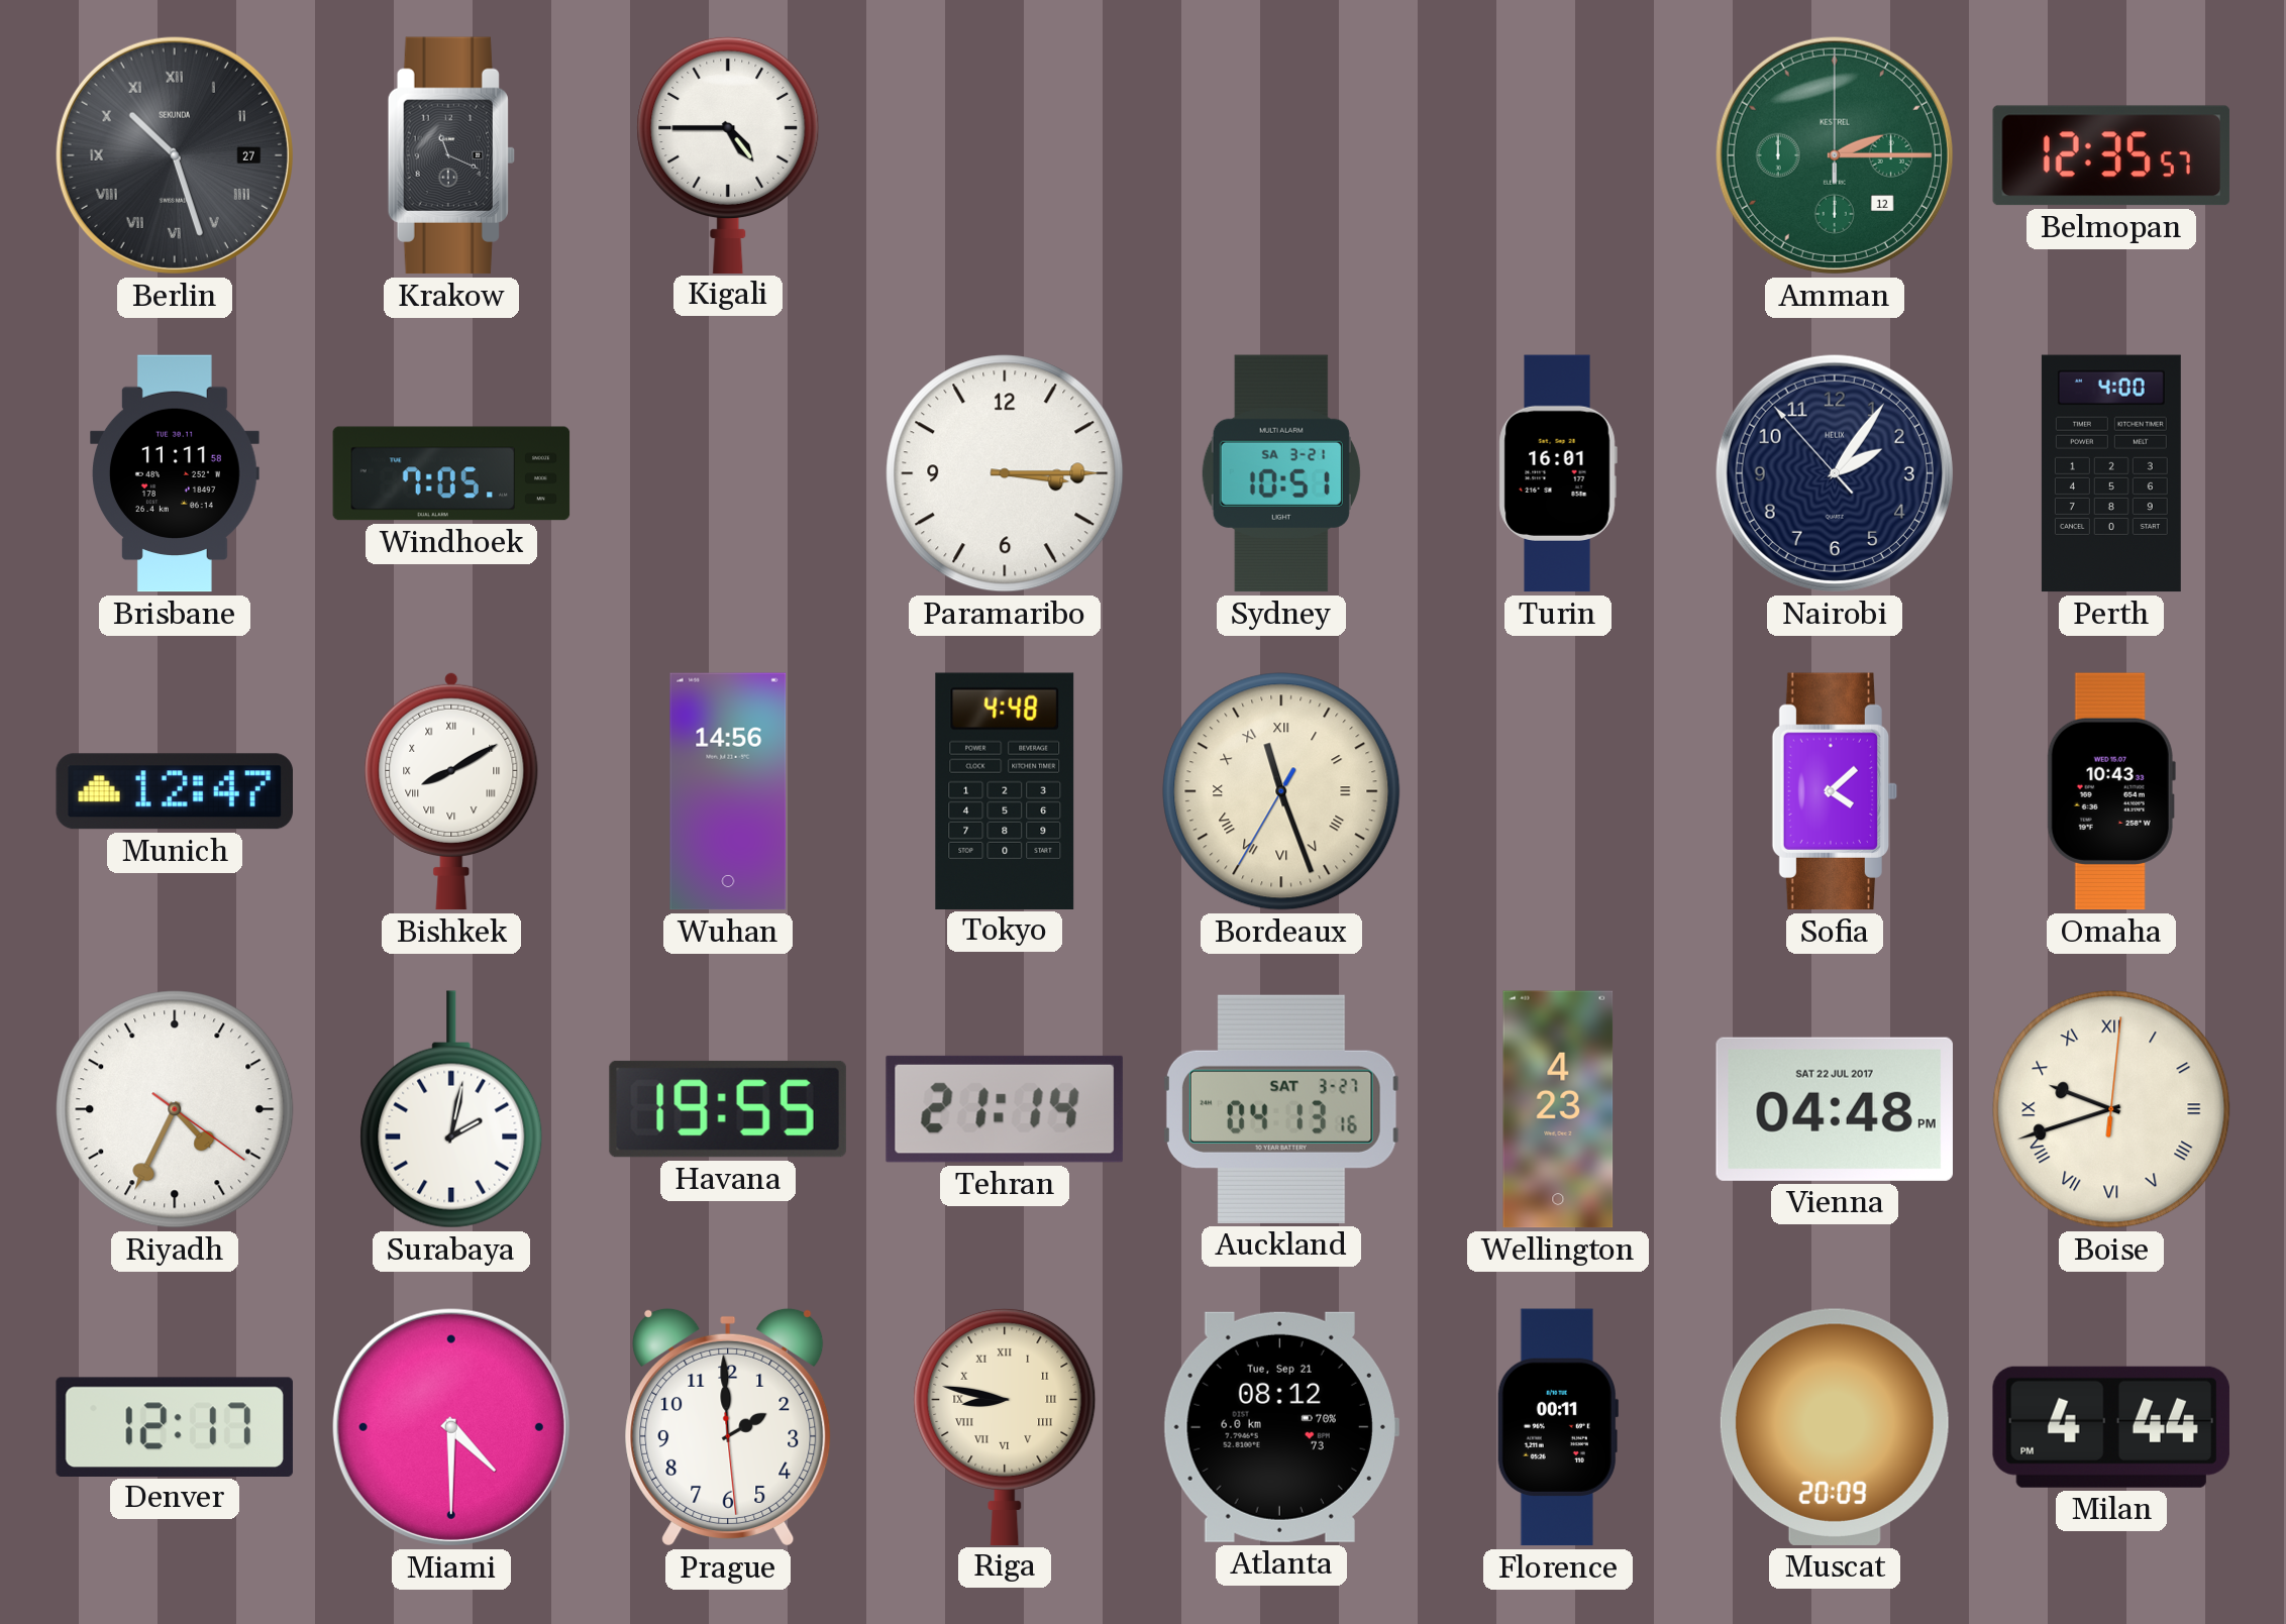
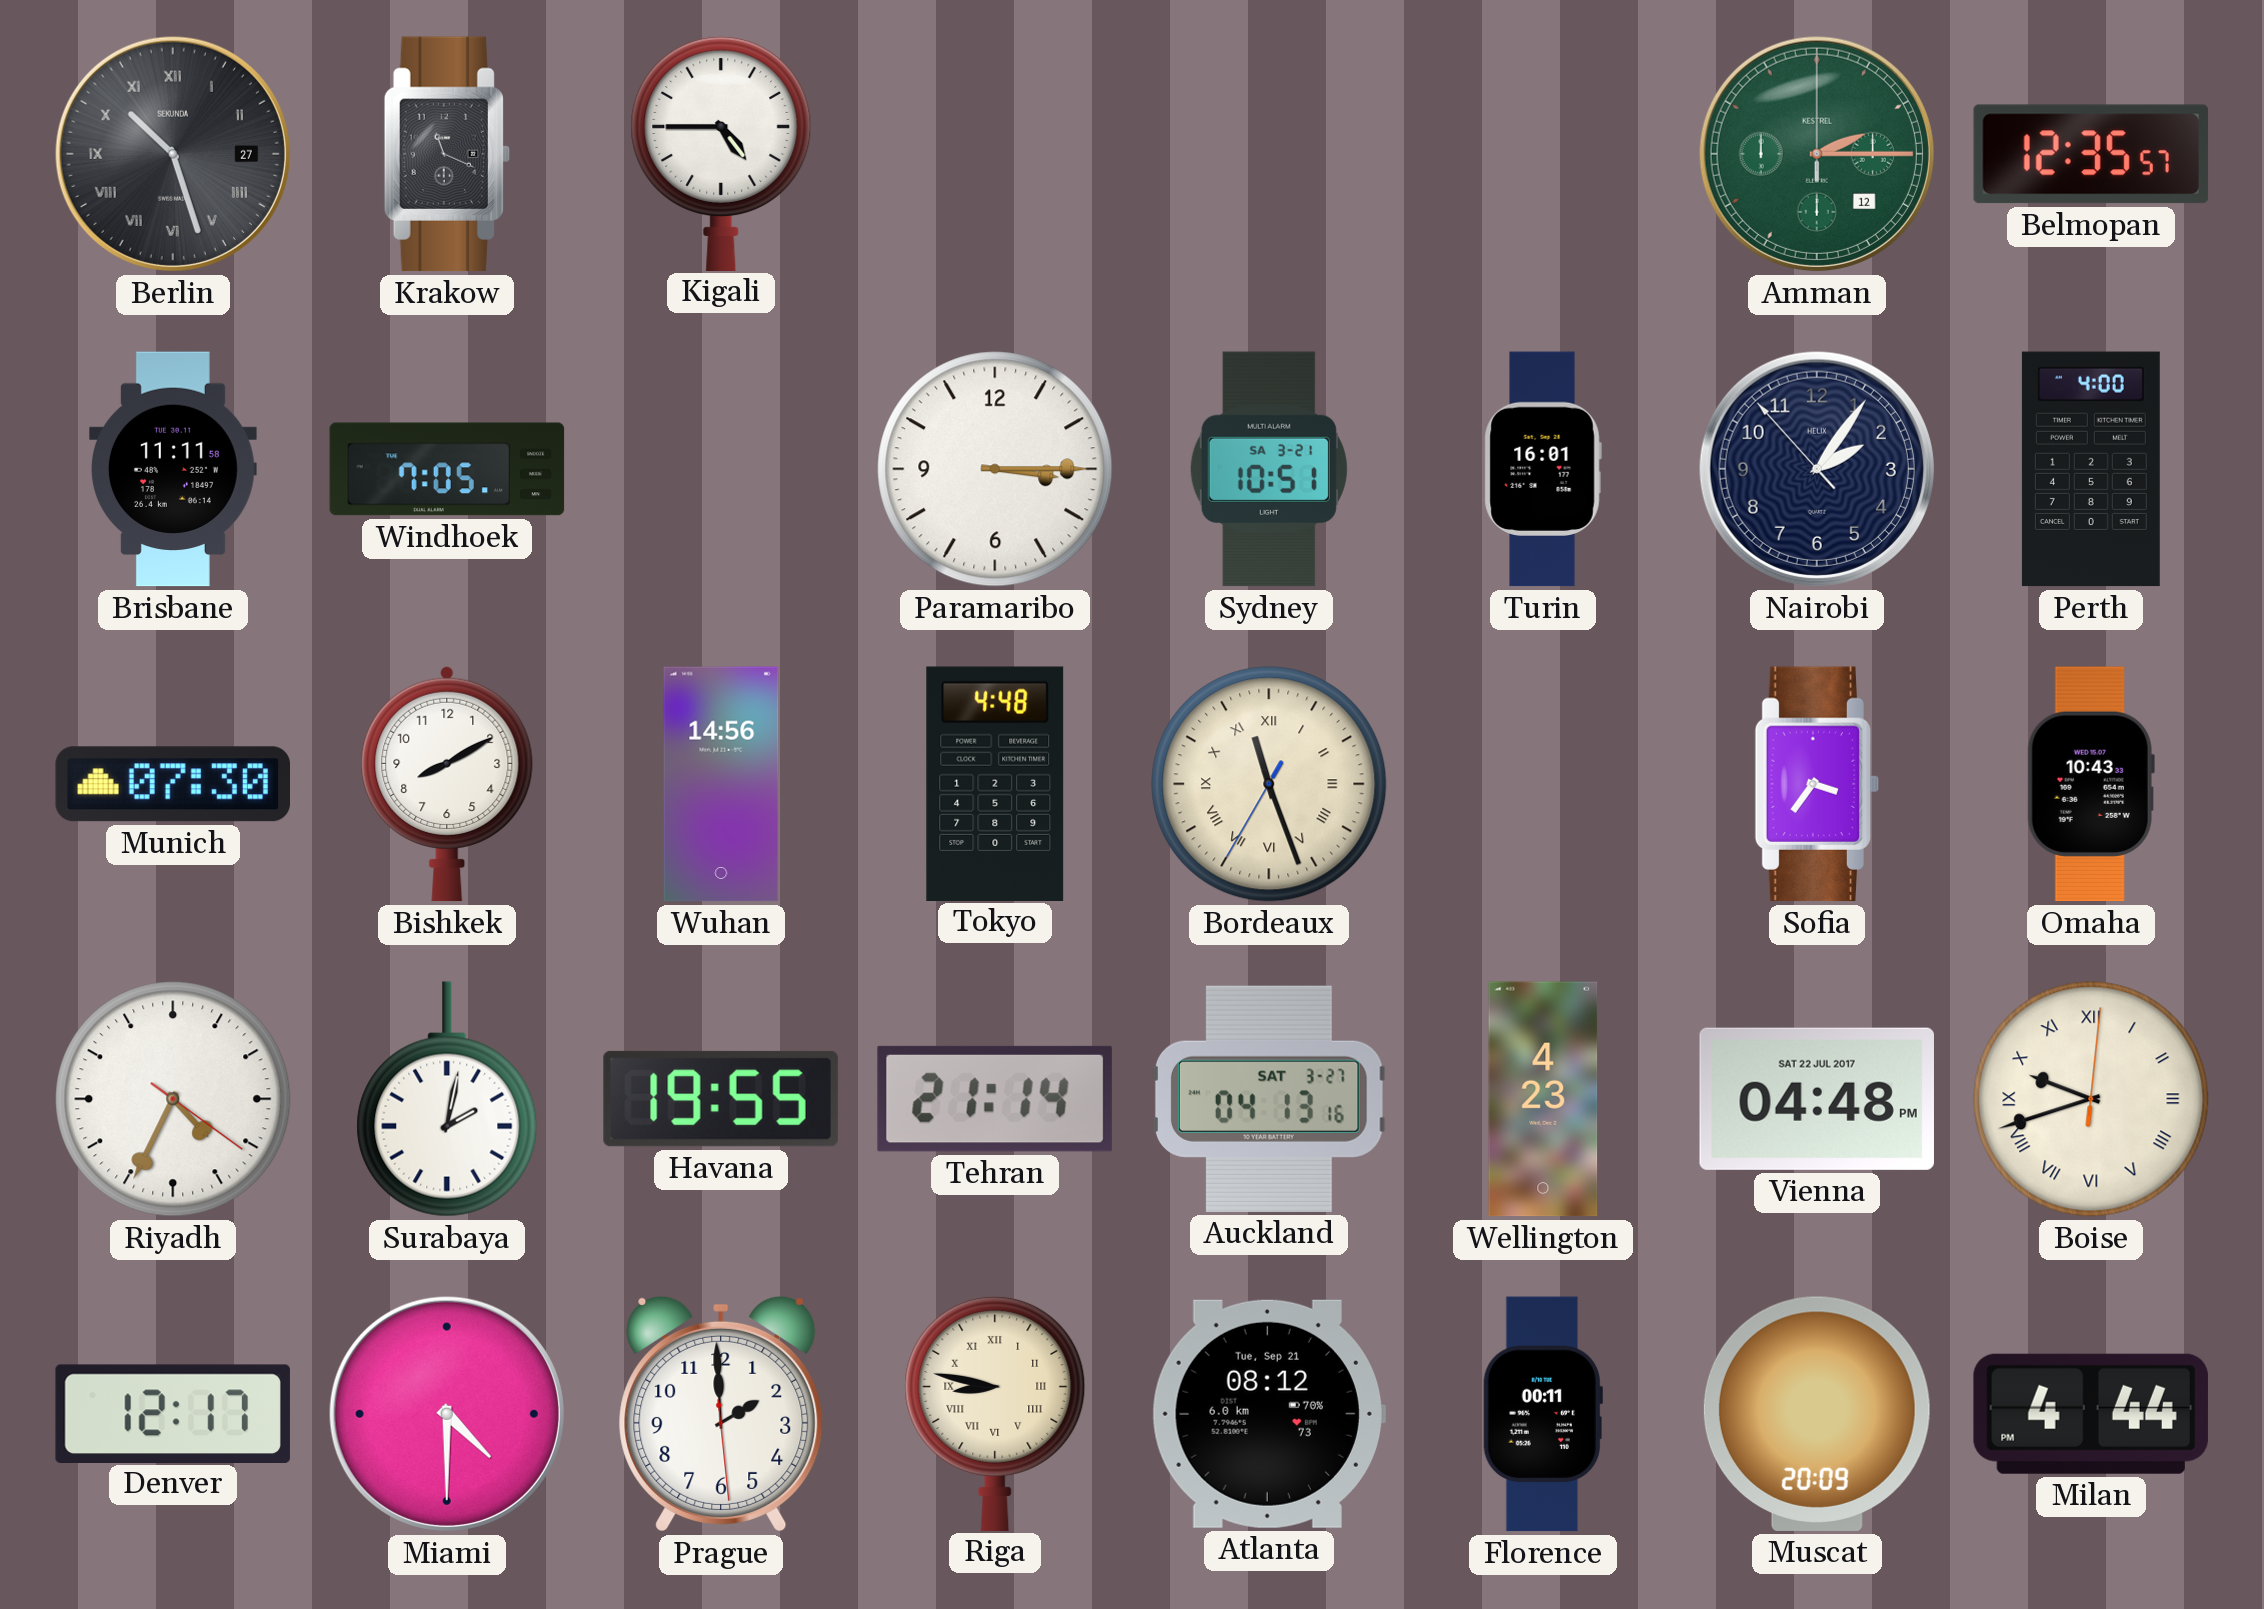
Munich: 12:47 -> 07:30 (172, 784)
Bishkek numerals: Roman -> Arabic (447, 784)
Sofia: 4:08 -> 3:36 (1817, 784)
